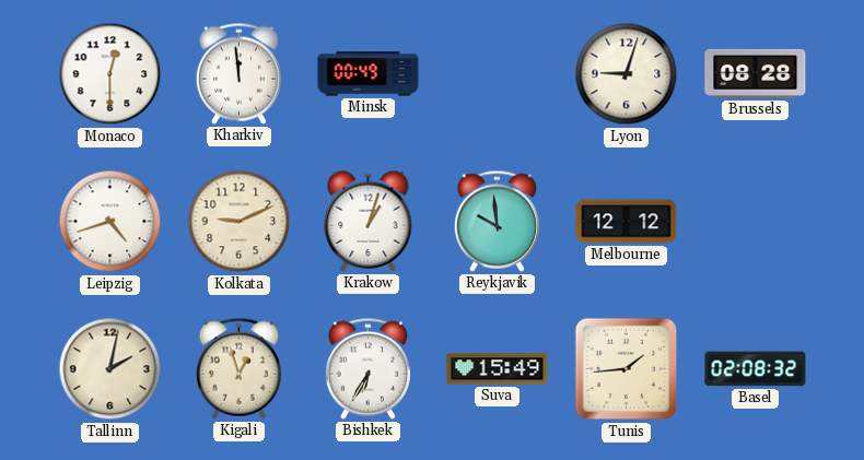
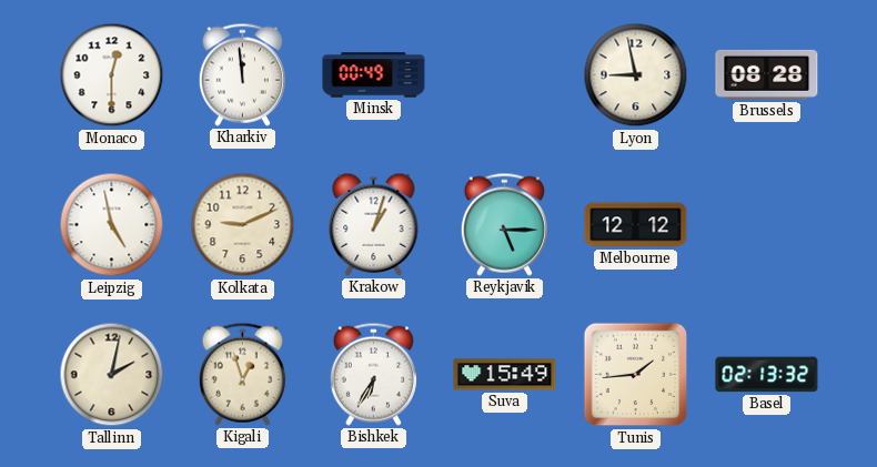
Lyon: 9:03 -> 8:58 (636, 75)
Leipzig: 4:42 -> 4:58 (112, 225)
Reykjavik: 9:59 -> 5:15 (504, 224)
Basel: 02:08 -> 02:13 (767, 375)
